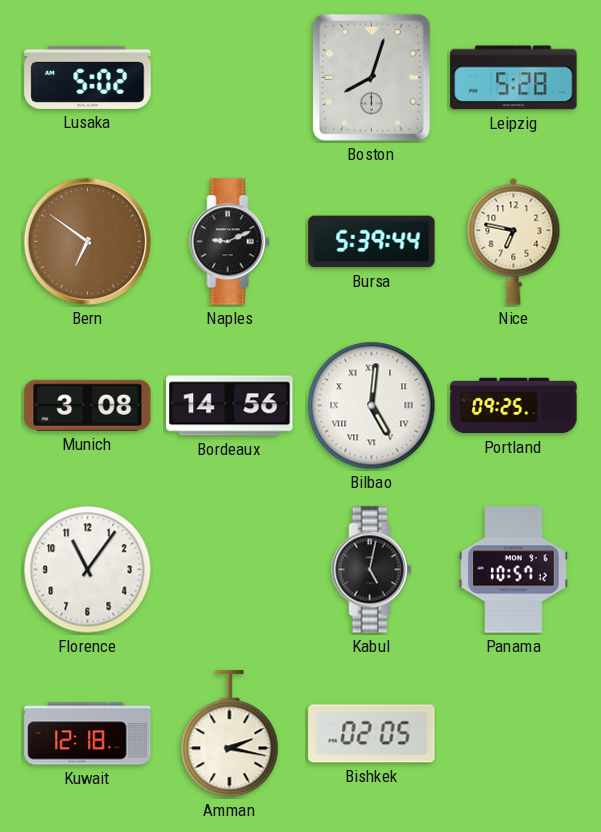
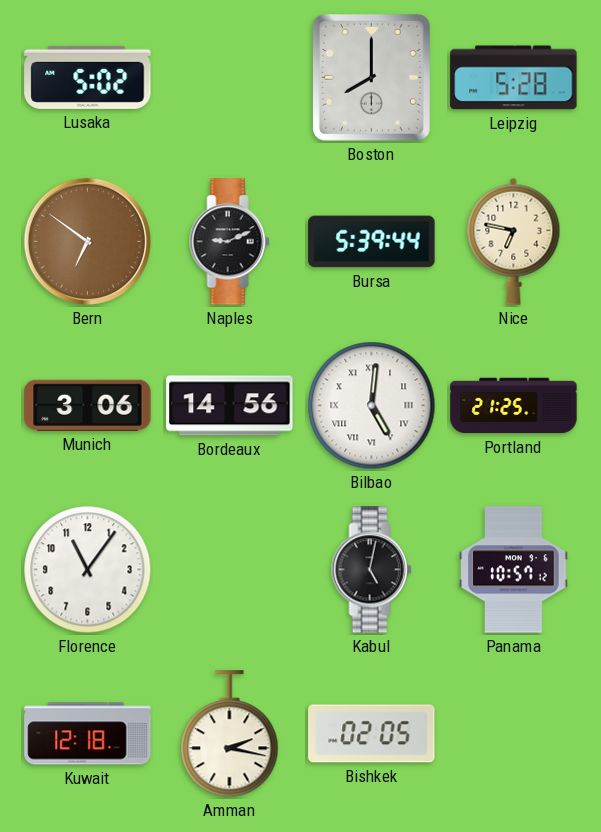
Boston: 8:03 -> 8:00 (371, 77)
Munich: 3:08 -> 3:06 (88, 405)
Portland: 09:25 -> 21:25 (514, 406)
